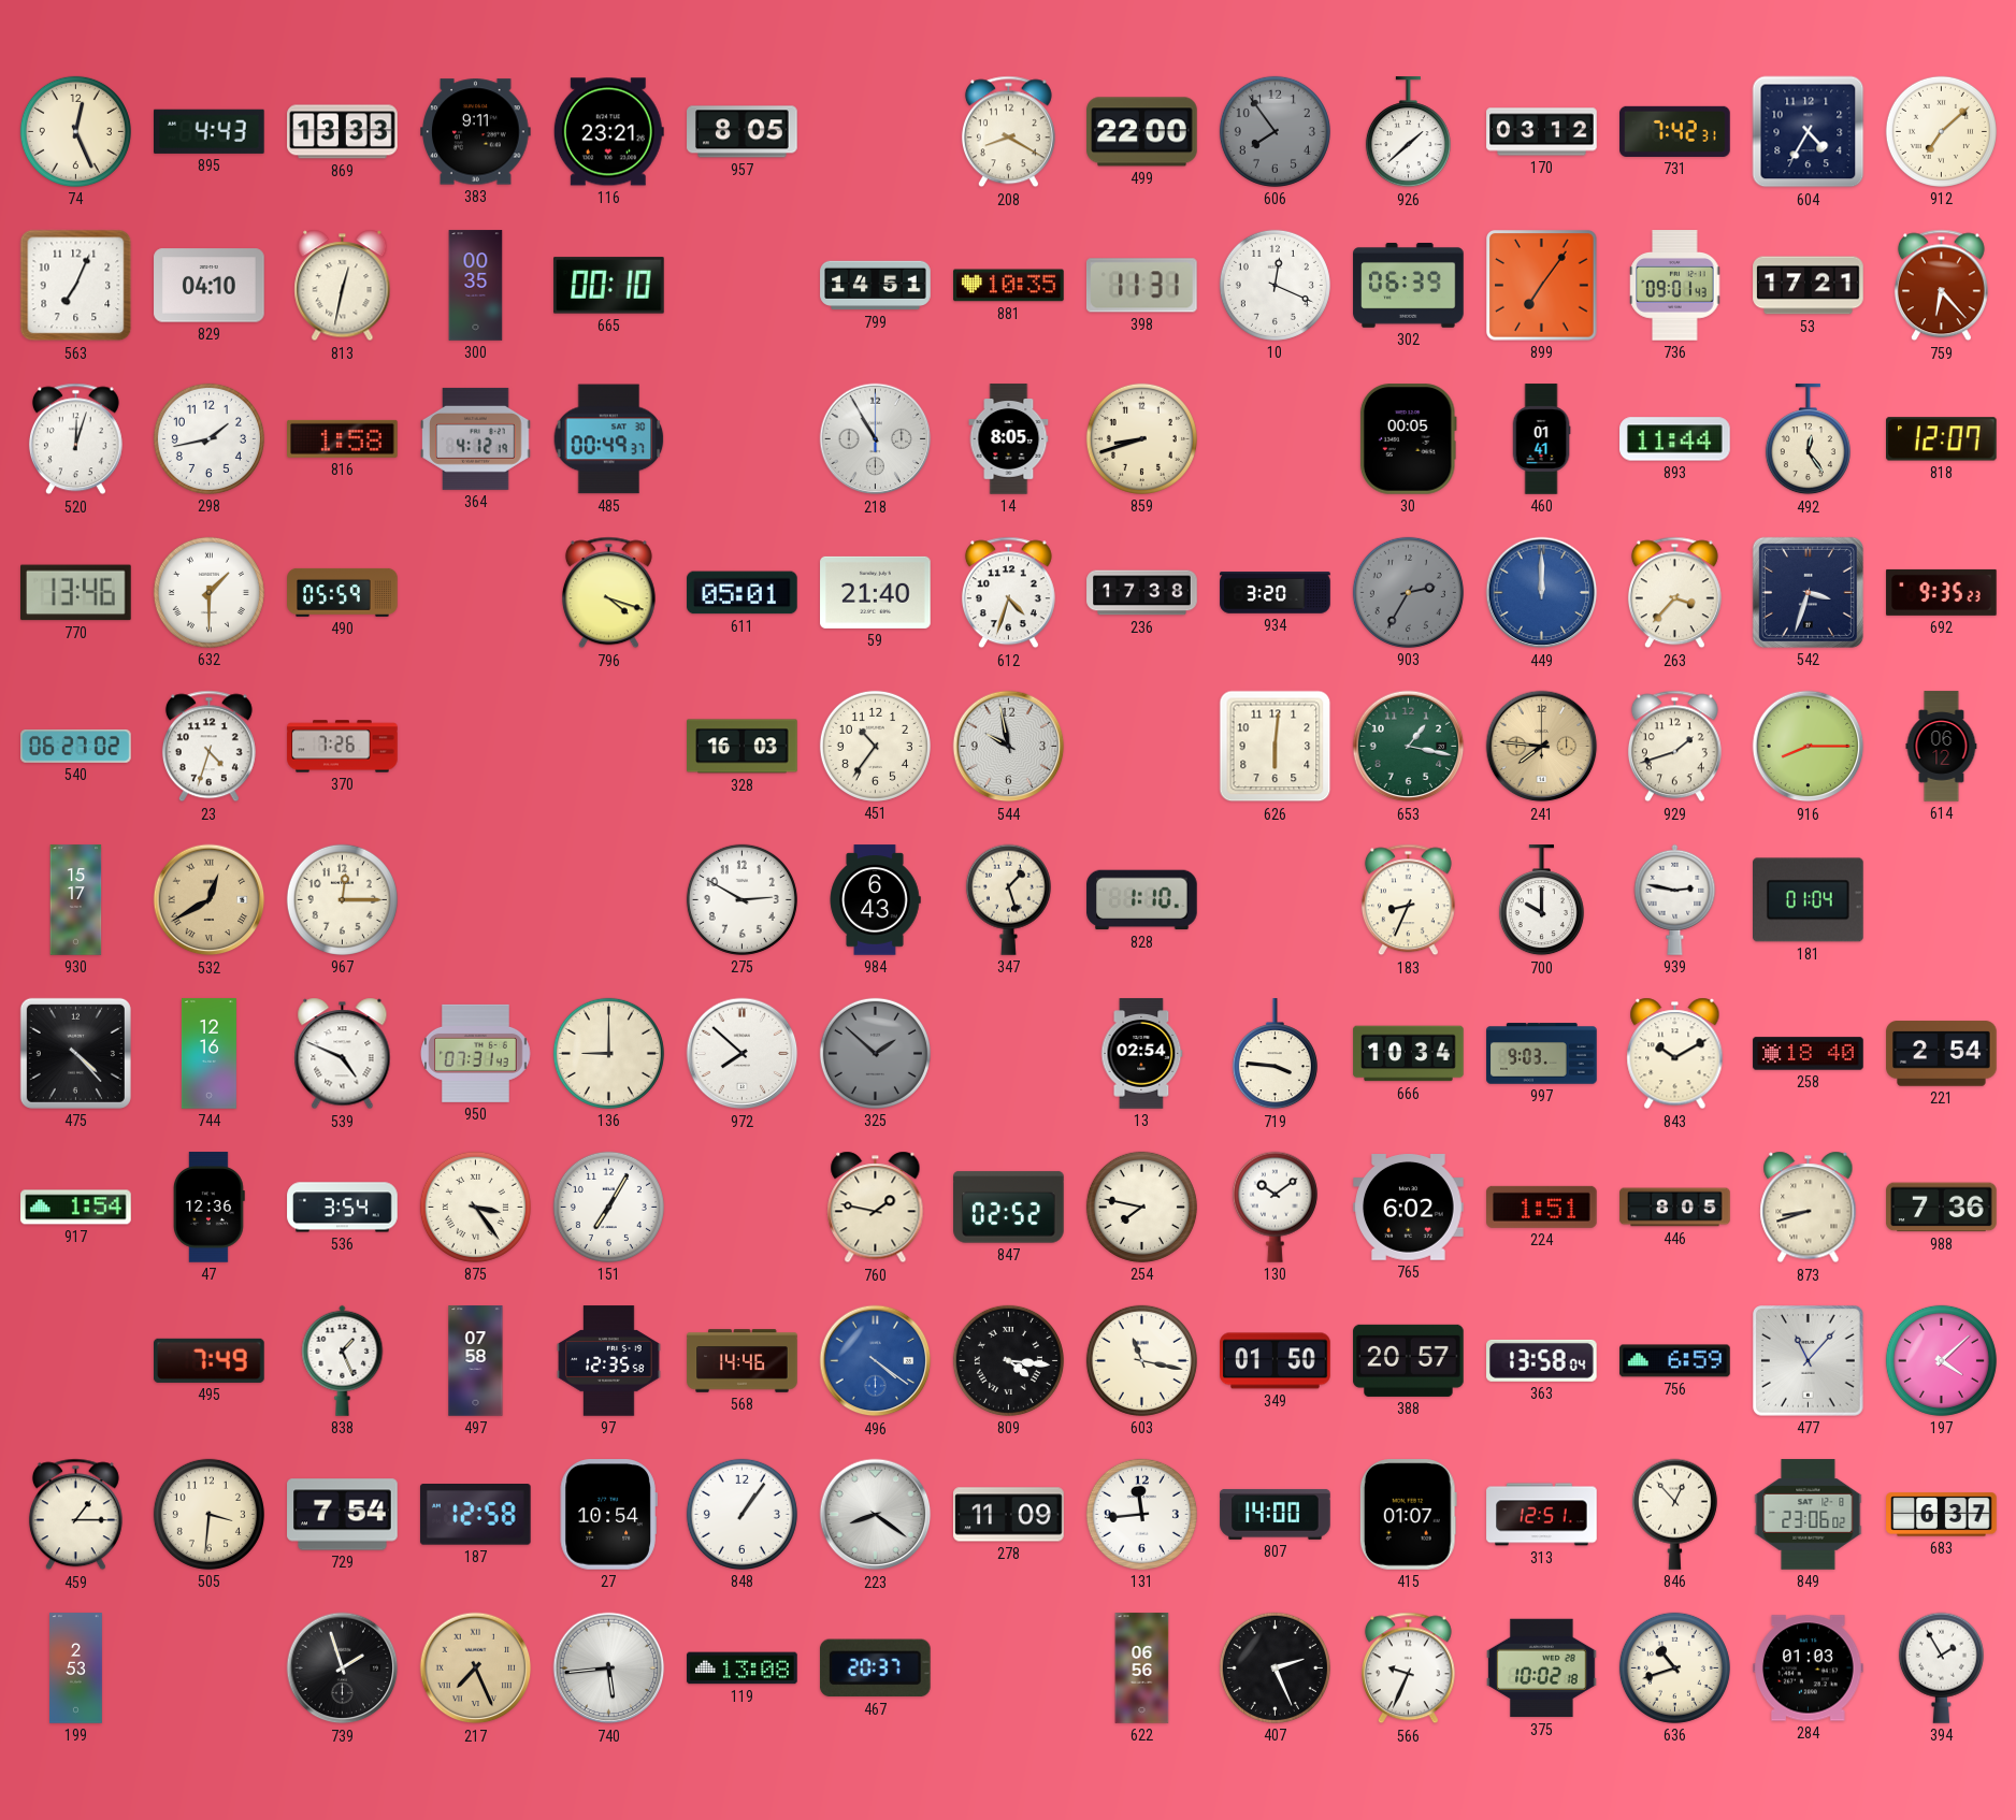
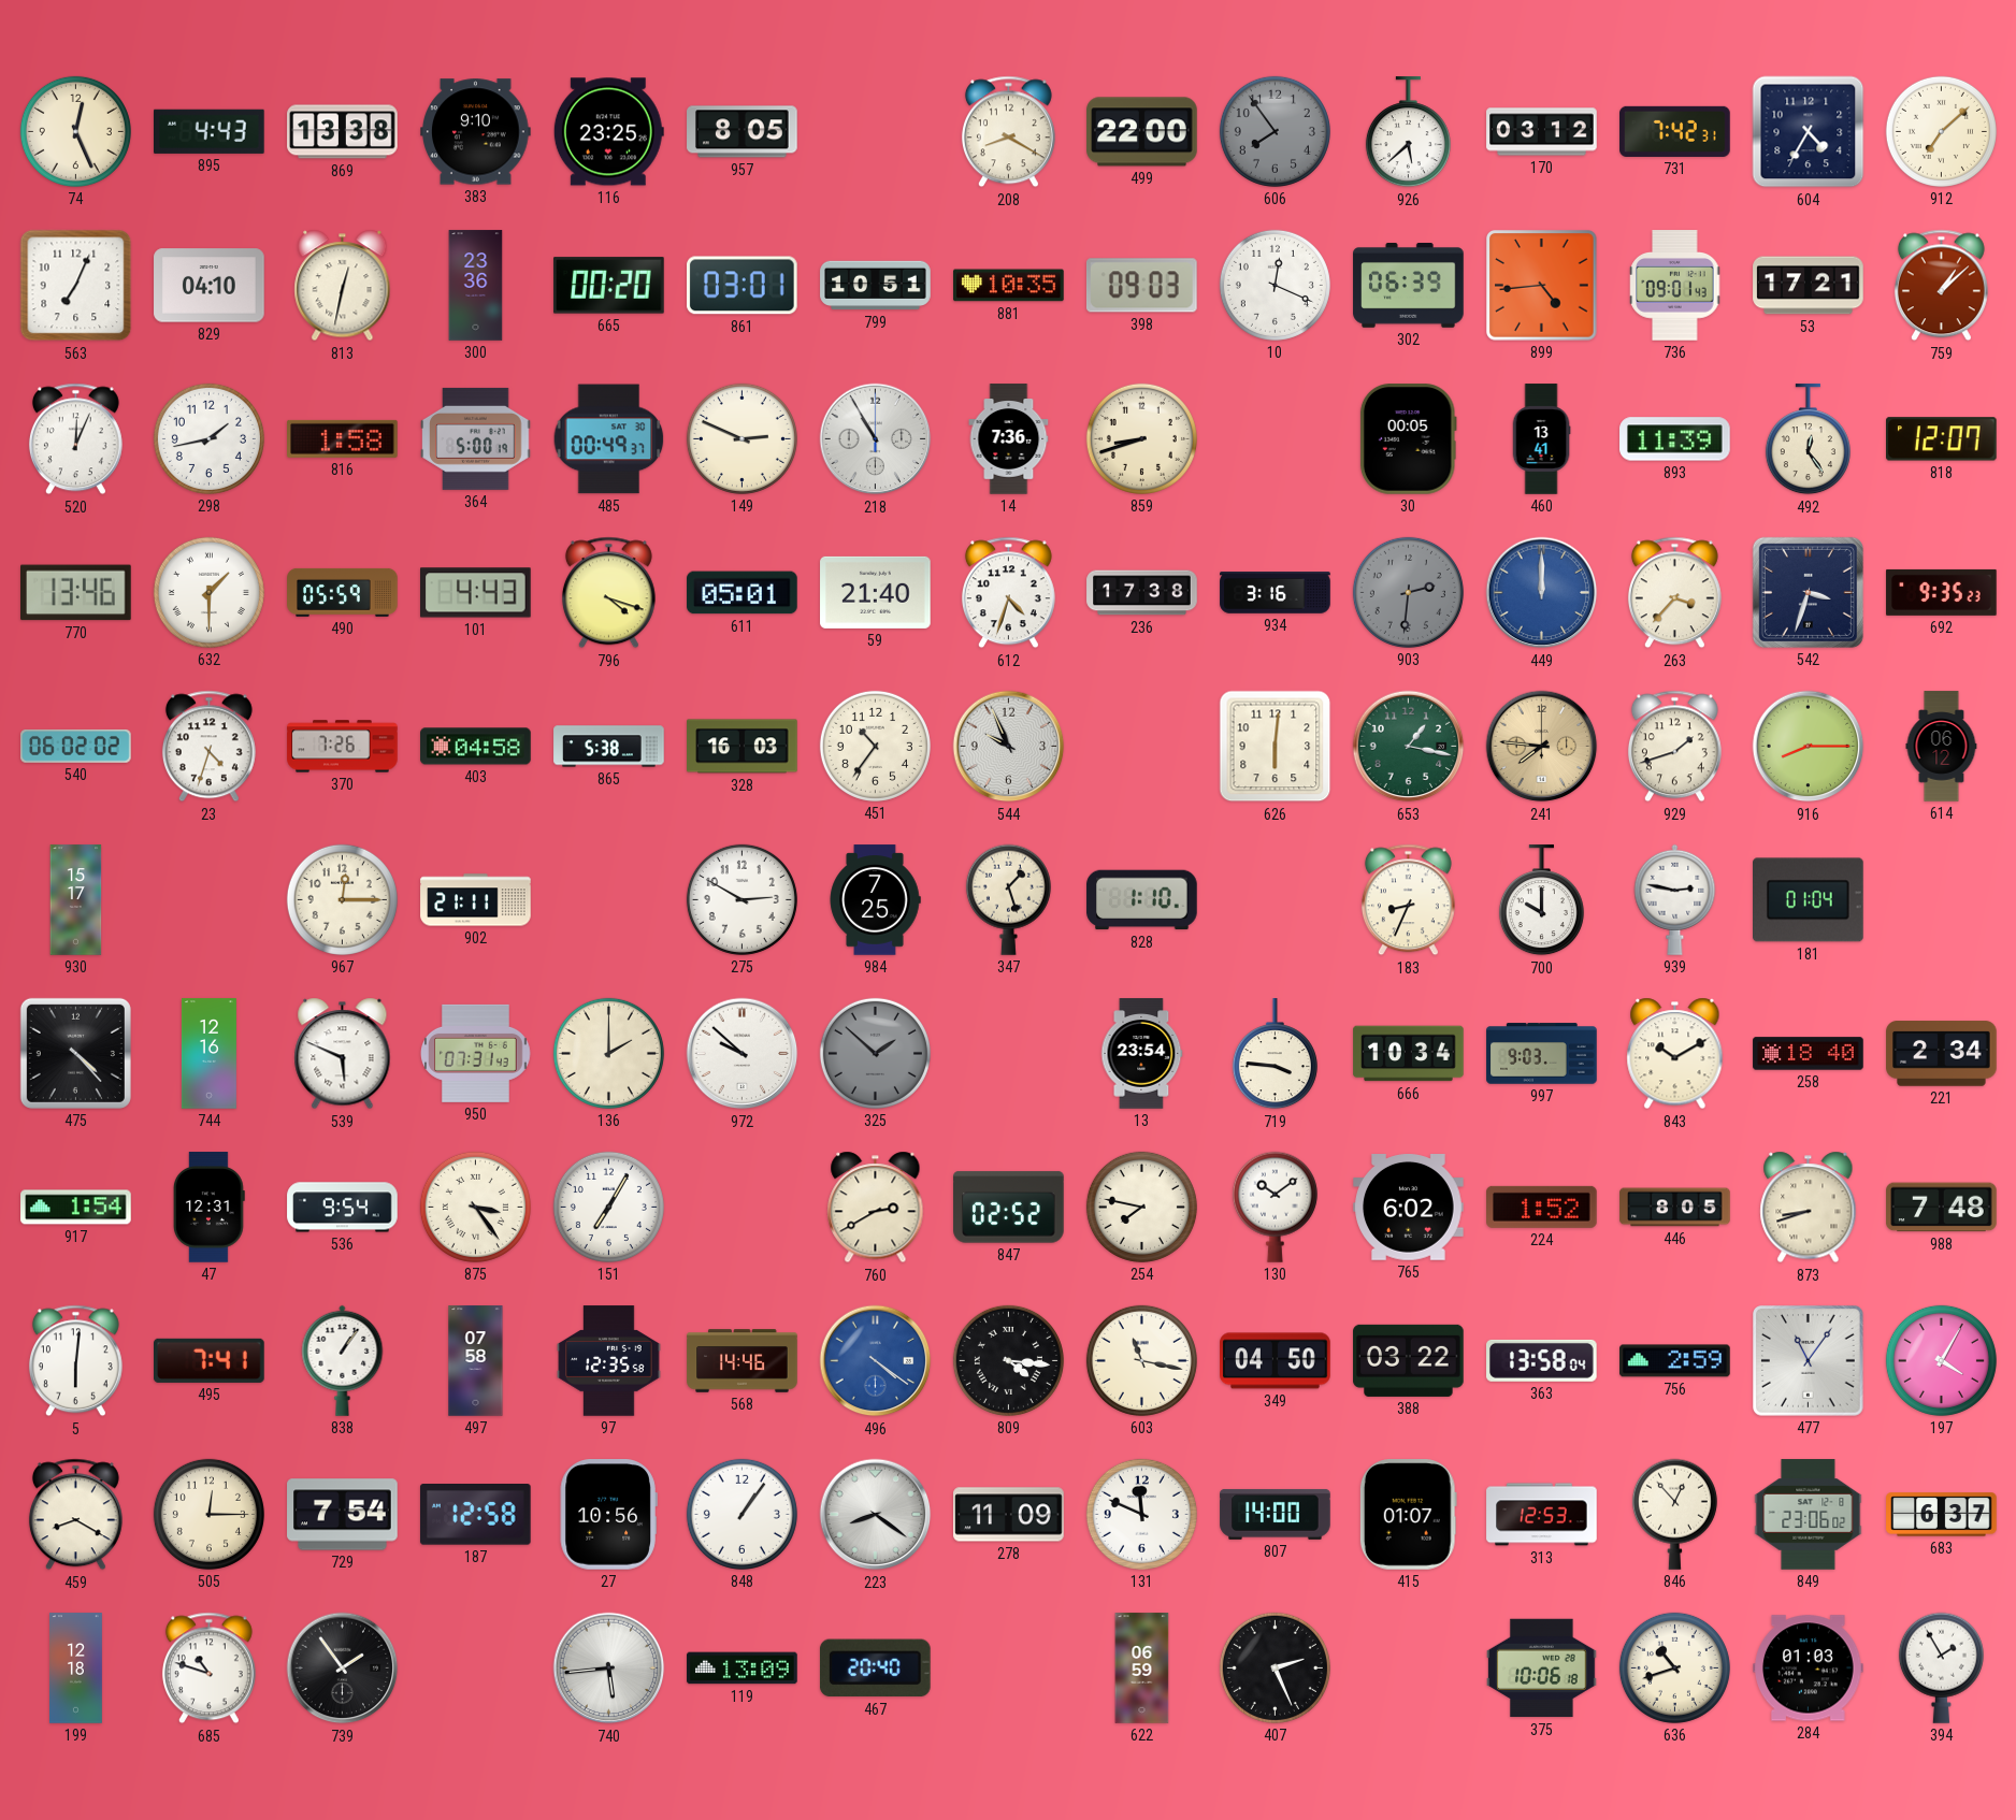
869: 13:33 -> 13:38 (343, 132)
383: 9:11 -> 9:10 (476, 132)
116: 23:21 -> 23:25 (608, 132)
926: 1:38 -> 5:38 (1408, 132)
300: 00:35 -> 23:36 (476, 286)
665: 00:10 -> 00:20 (609, 286)
861: none -> 03:01 (743, 286)
799: 14:51 -> 10:51 (876, 286)
398: 11:31 -> 09:03 (1141, 286)
899: 7:06 -> 4:44 (1542, 286)
759: 6:23 -> 1:08 (1941, 286)
520: 12:03 -> 12:04 (75, 439)
364: 4:12 -> 5:00 (476, 438)
149: none -> 2:49 (741, 438)
14: 8:05 -> 7:36 (1009, 439)
460: 01:41 -> 13:41 (1541, 439)
893: 11:44 -> 11:39 (1675, 439)
101: none -> 4:43 (476, 593)
934: 3:20 -> 3:16 (1276, 593)
903: 2:35 -> 2:31 (1408, 592)
540: 06:27 -> 06:02 (76, 746)
403: none -> 04:58 (476, 747)
865: none -> 5:38 (609, 747)
544: 9:58 -> 9:56 (1009, 747)
532: 12:40 -> none (210, 900)
902: none -> 21:11 (476, 900)
984: 6:43 -> 7:25 (875, 900)
539: 4:49 -> 5:49 (343, 1054)
136: 9:00 -> 2:00 (608, 1053)
972: 7:52 -> 9:52 (743, 1054)
13: 02:54 -> 23:54 (1142, 1054)
221: 2:54 -> 2:34 (1942, 1054)
47: 12:36 -> 12:31 (208, 1208)
536: 3:54 -> 9:54 (343, 1208)
760: 1:47 -> 2:40 (876, 1208)
224: 1:51 -> 1:52 (1542, 1207)
988: 7:36 -> 7:48 (1942, 1208)
5: none -> 6:01 (75, 1361)
495: 7:49 -> 7:41 (210, 1360)
838: 1:26 -> 1:06 (343, 1360)
349: 01:50 -> 04:50 (1276, 1361)
388: 20:57 -> 03:22 (1409, 1360)
756: 6:59 -> 2:59 (1675, 1361)
477: 11:07 -> 11:06 (1809, 1361)
197: 4:08 -> 4:05 (1941, 1360)
459: 1:15 -> 8:20 (75, 1515)
505: 3:31 -> 12:15 (208, 1514)
27: 10:54 -> 10:56 (608, 1515)
131: 11:44 -> 11:49 (1141, 1514)
313: 12:51 -> 12:53 (1542, 1515)
199: 2:53 -> 12:18 (76, 1669)
685: none -> 10:48 (208, 1669)
739: 1:57 -> 1:54 (343, 1669)
217: 7:26 -> none (476, 1669)
119: 13:08 -> 13:09 (743, 1669)
467: 20:37 -> 20:40 (875, 1669)
622: 06:56 -> 06:59 (1142, 1669)
566: 9:34 -> none (1408, 1669)
375: 10:02 -> 10:06 (1542, 1669)
